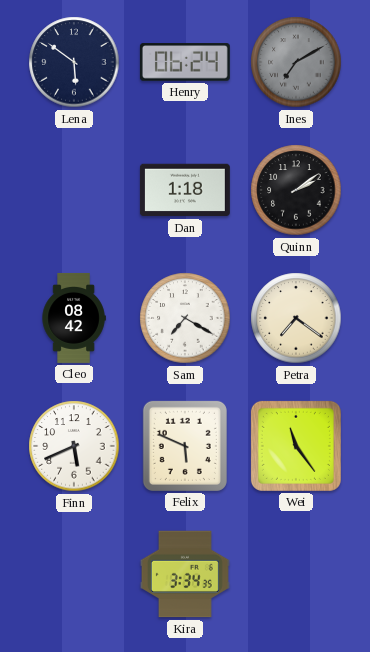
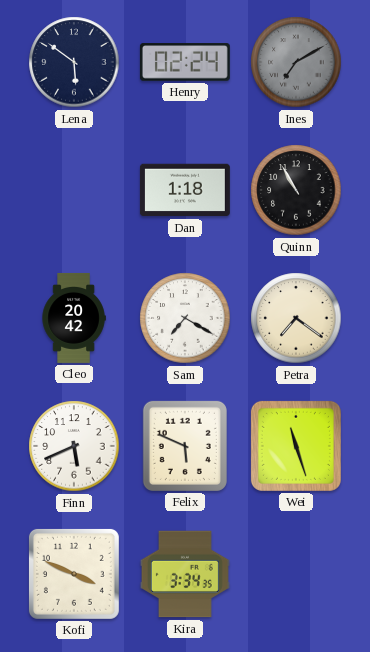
Henry: 06:24 -> 02:24 (185, 62)
Quinn: 2:09 -> 10:55 (296, 190)
Cleo: 08:42 -> 20:42 (74, 318)
Wei: 11:24 -> 11:27 (296, 446)
Kofi: none -> 3:49 (74, 574)
